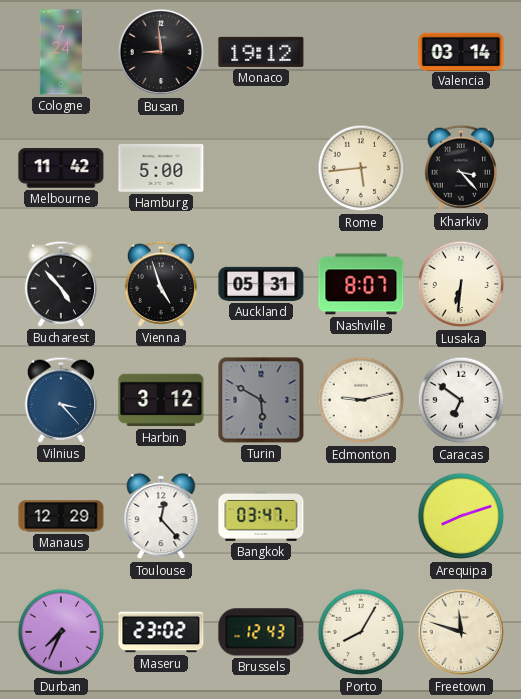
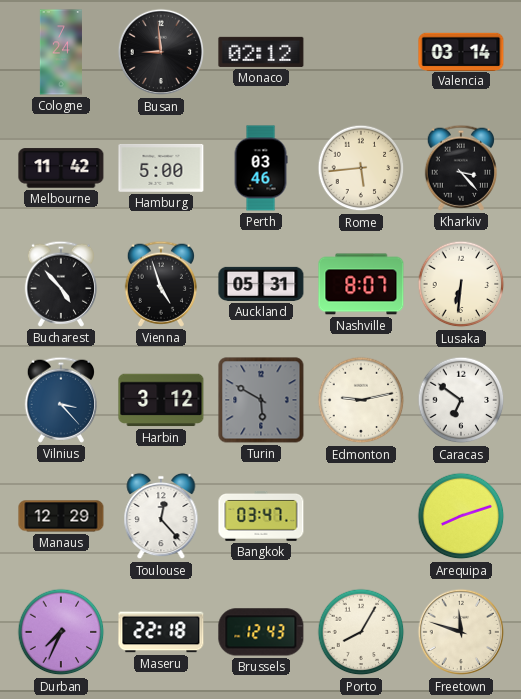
Monaco: 19:12 -> 02:12 (261, 52)
Perth: none -> 03:46 (261, 168)
Maseru: 23:02 -> 22:18 (161, 632)
